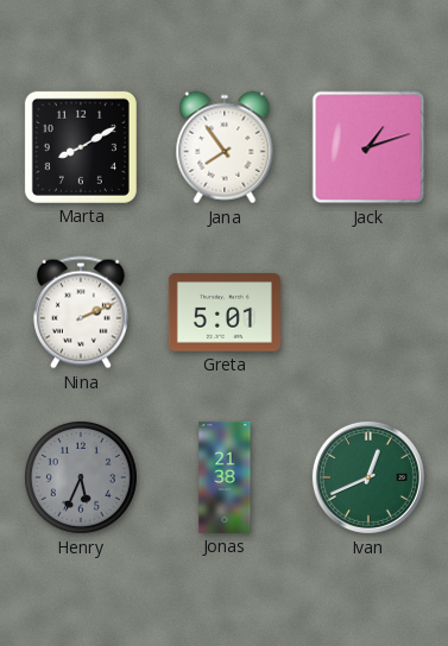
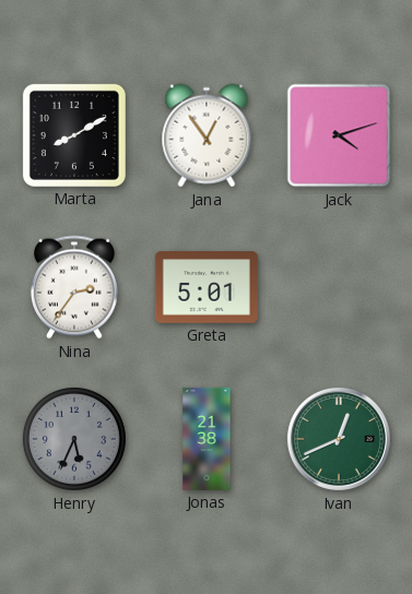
Jana: 7:54 -> 12:54 (207, 135)
Jack: 1:12 -> 4:12 (339, 135)
Nina: 2:11 -> 2:36 (74, 287)
